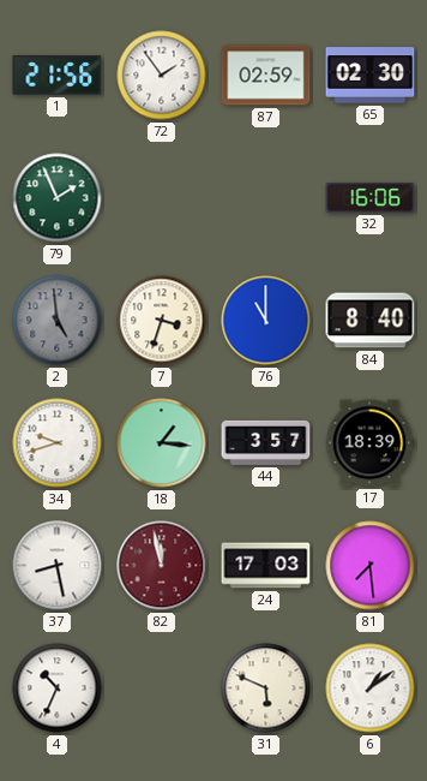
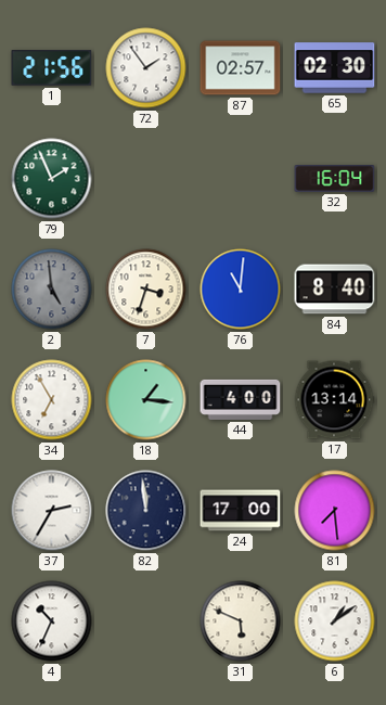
87: 02:59 -> 02:57 (241, 68)
32: 16:06 -> 16:04 (335, 179)
76: 11:00 -> 11:01 (241, 290)
34: 9:42 -> 6:55 (52, 400)
44: 3:57 -> 4:00 (241, 399)
17: 18:39 -> 13:14 (334, 400)
37: 8:28 -> 2:35 (52, 511)
82: 11:58 -> 11:59 (146, 511)
82 dial: burgundy -> navy (146, 511)
24: 17:03 -> 17:00 (241, 511)
